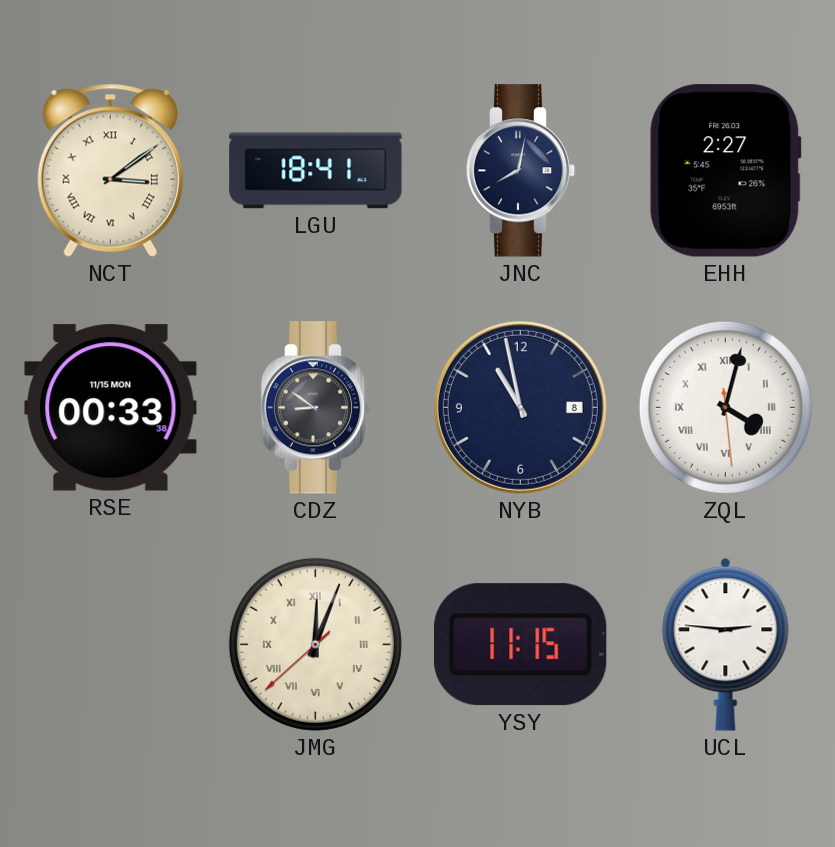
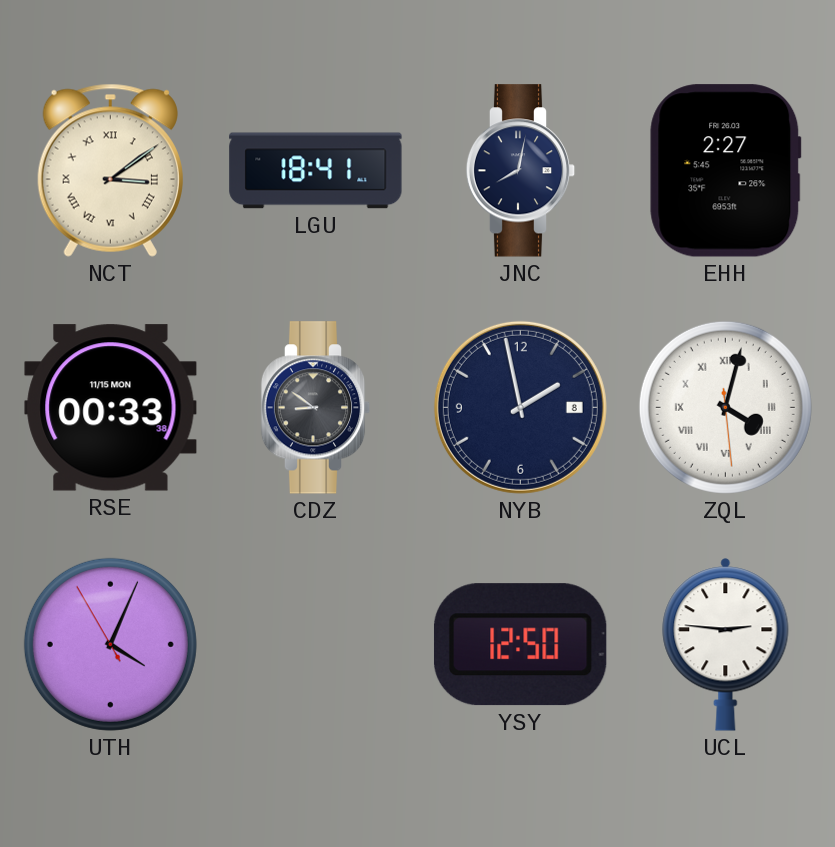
NYB: 10:58 -> 1:58 (520, 407)
UTH: none -> 4:03 (110, 644)
JMG: 12:03 -> none (315, 644)
YSY: 11:15 -> 12:50 (520, 645)
